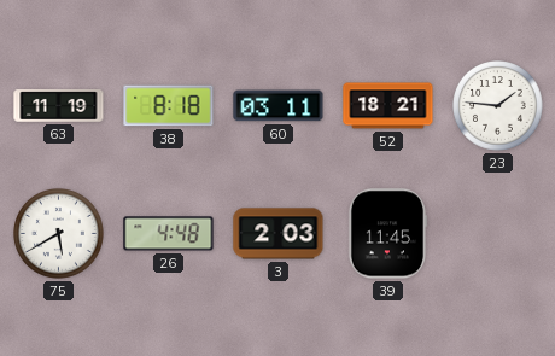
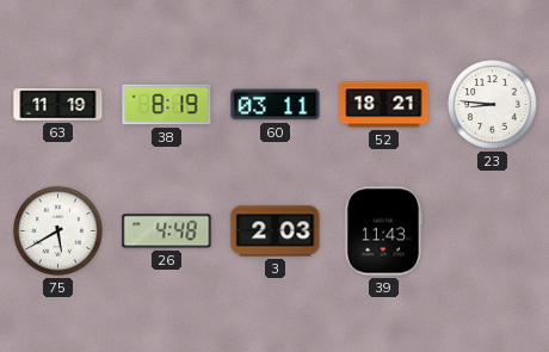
38: 8:18 -> 8:19 (167, 105)
23: 1:46 -> 8:46 (493, 105)
39: 11:45 -> 11:43 (383, 231)
